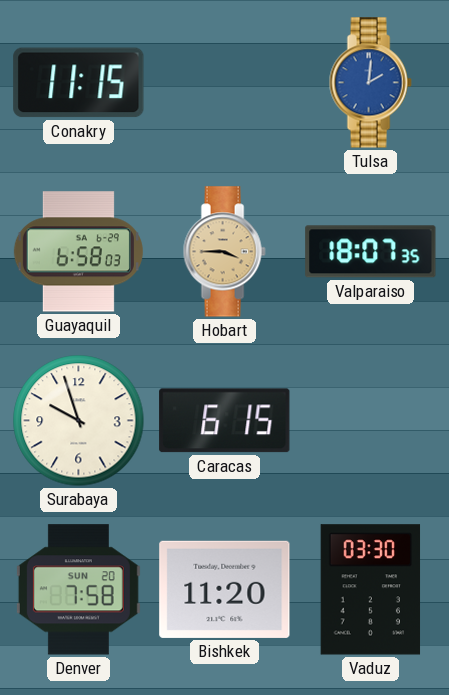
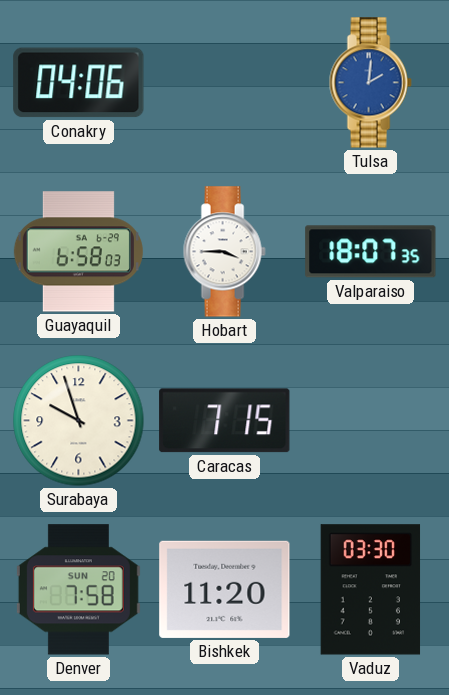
Conakry: 11:15 -> 04:06 (79, 83)
Hobart dial: champagne -> white (224, 252)
Caracas: 6:15 -> 7:15 (225, 421)
